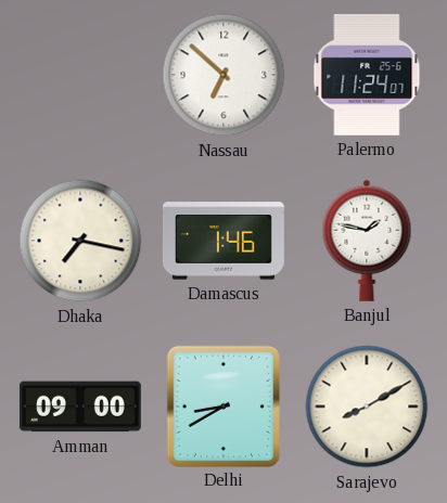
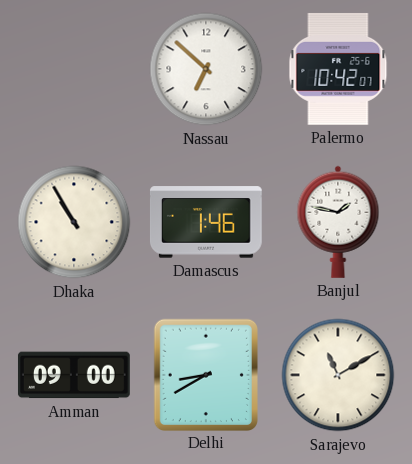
Palermo: 11:24 -> 10:42 (338, 69)
Dhaka: 7:17 -> 10:55 (74, 222)
Sarajevo: 8:10 -> 11:10 (338, 375)
